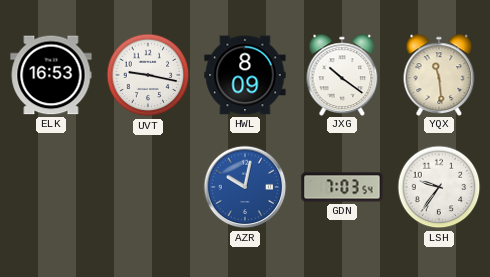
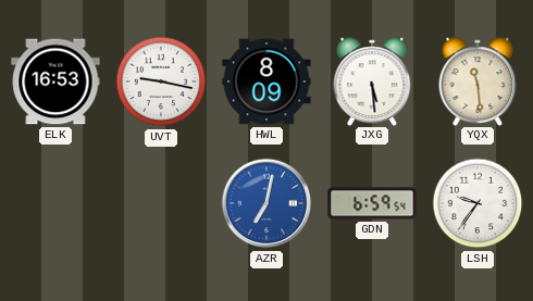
JXG: 10:21 -> 5:29 (372, 80)
AZR: 10:02 -> 7:02 (266, 203)
GDN: 7:03 -> 6:59 (372, 203)
